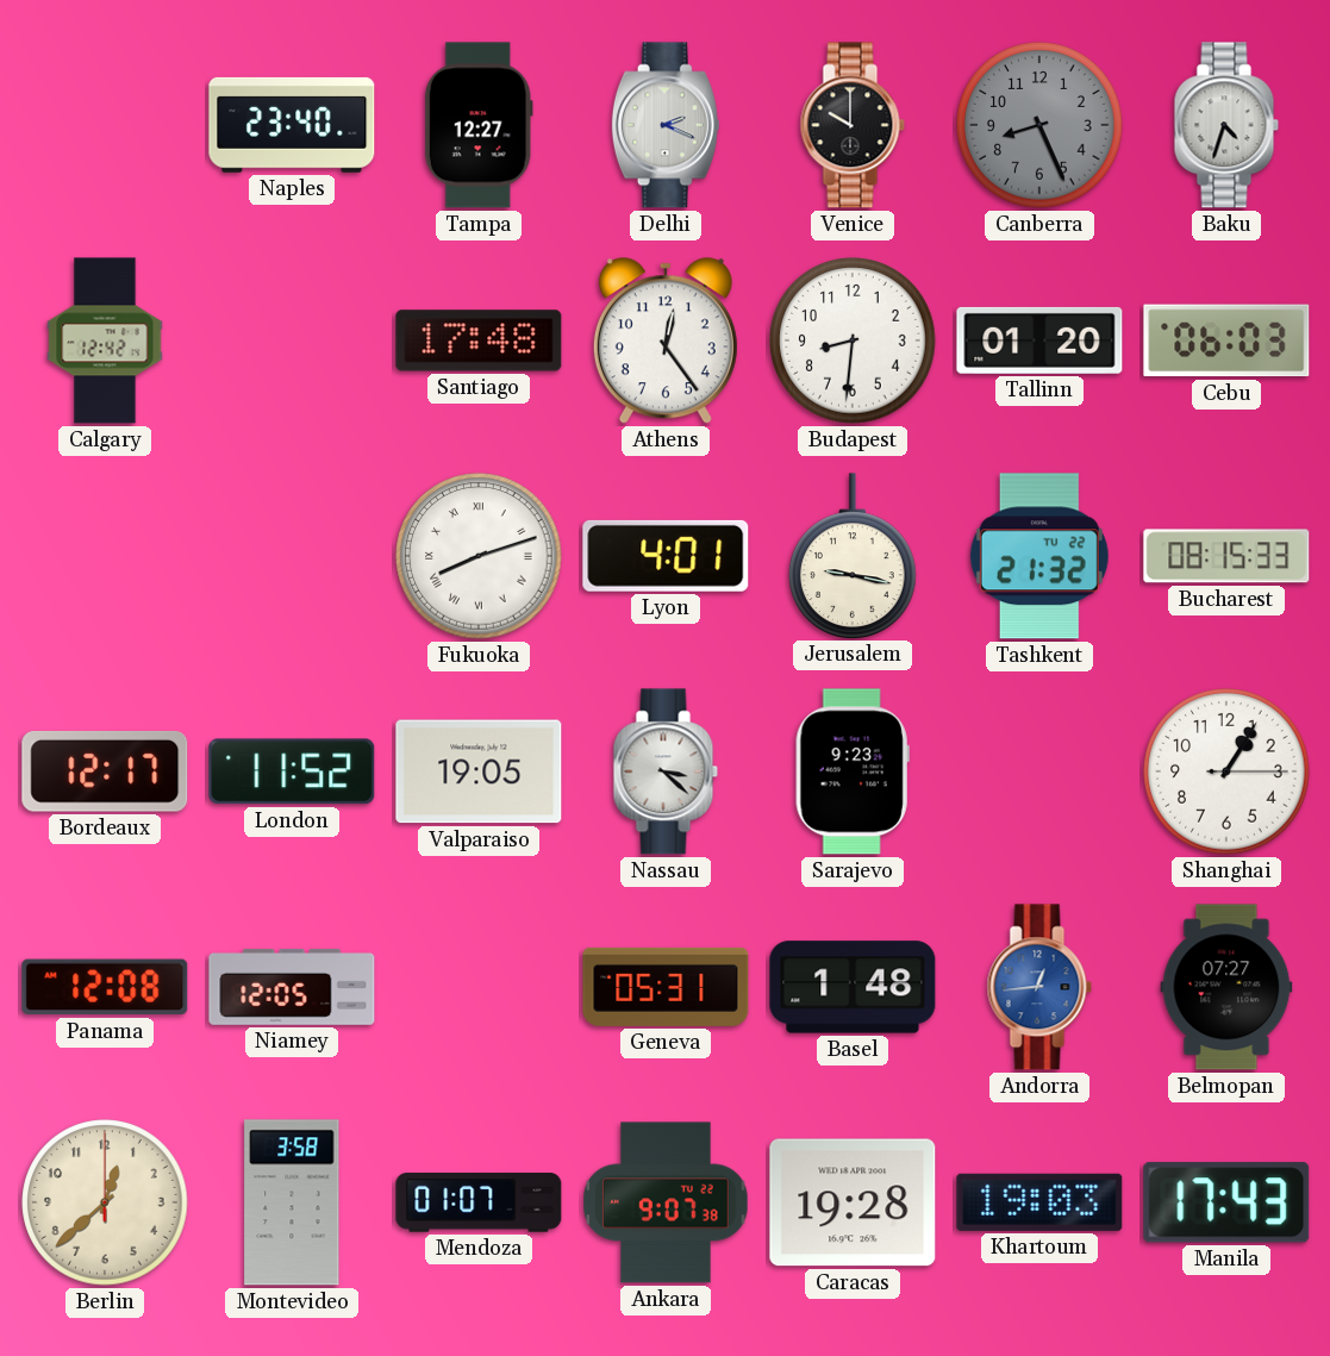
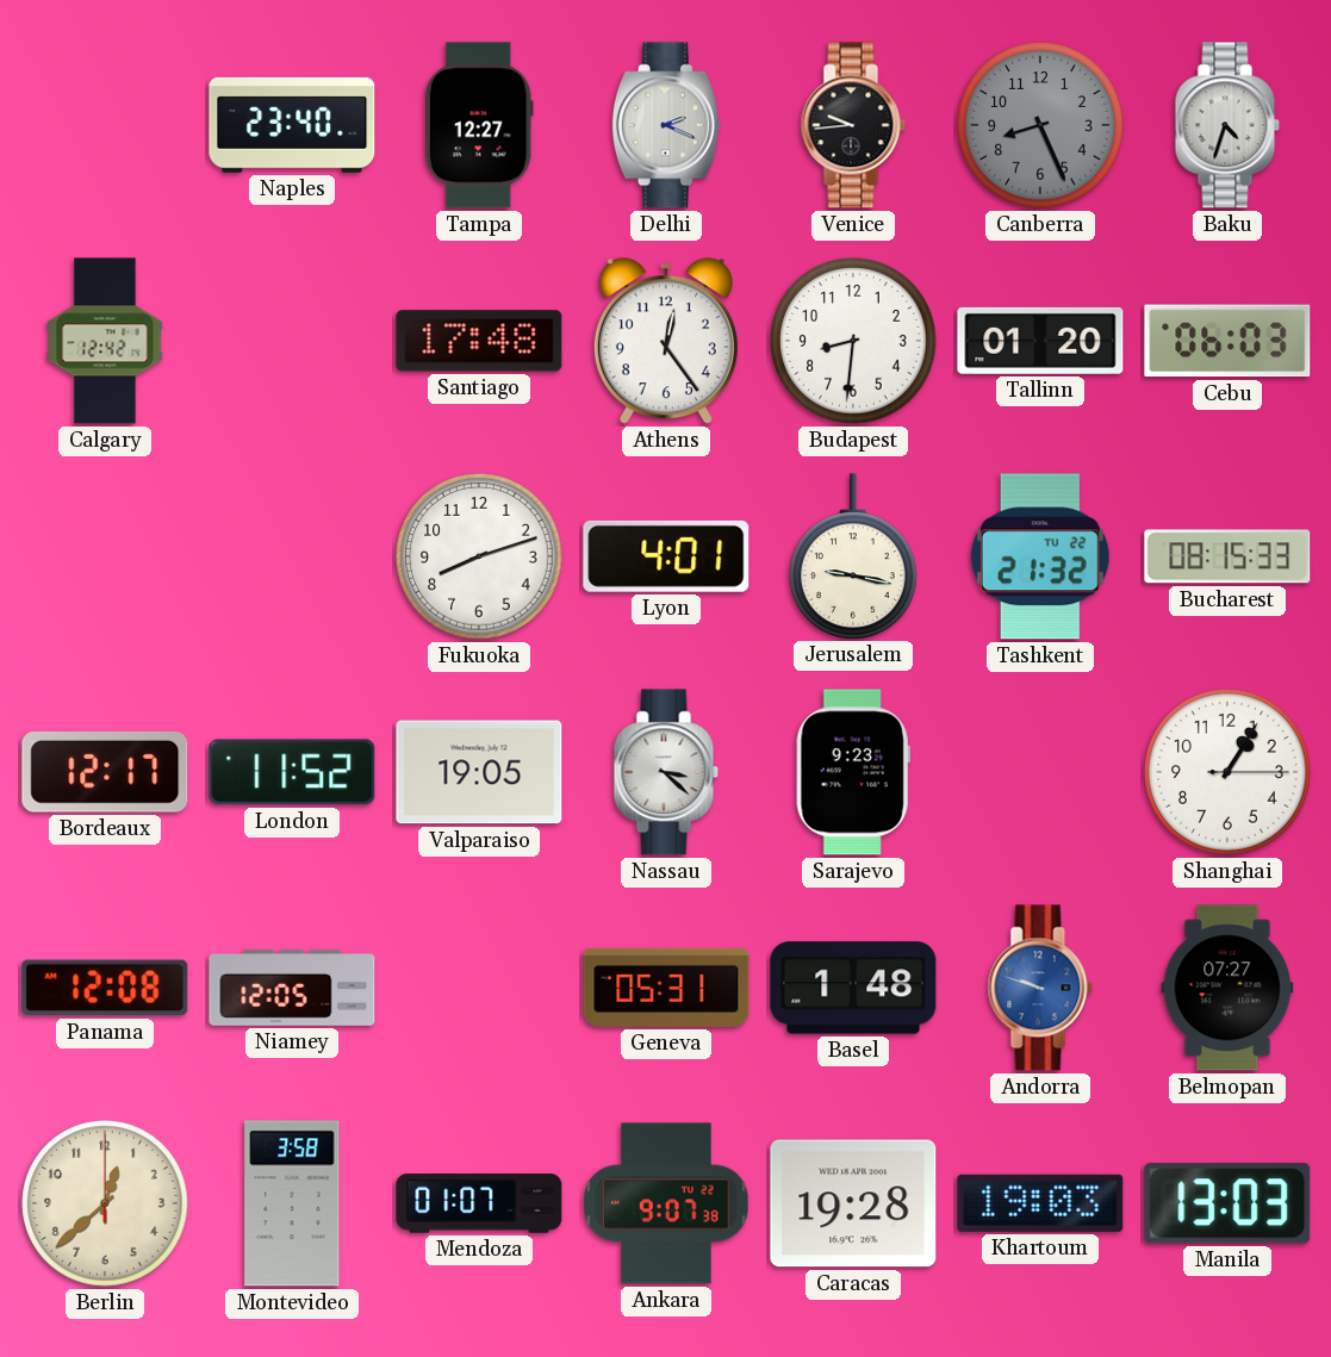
Venice: 10:00 -> 9:44 (853, 125)
Fukuoka numerals: Roman -> Arabic (479, 556)
Andorra: 12:44 -> 9:48 (1040, 988)
Manila: 17:43 -> 13:03 (1227, 1203)
